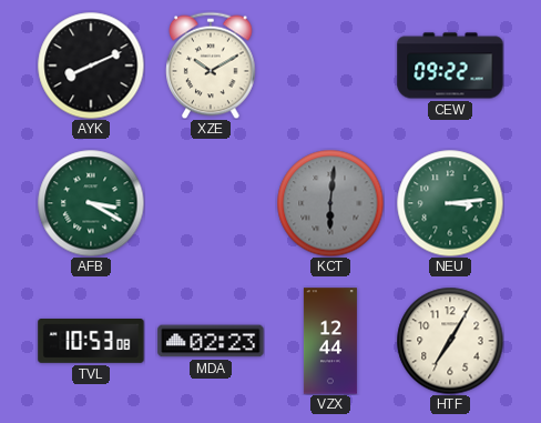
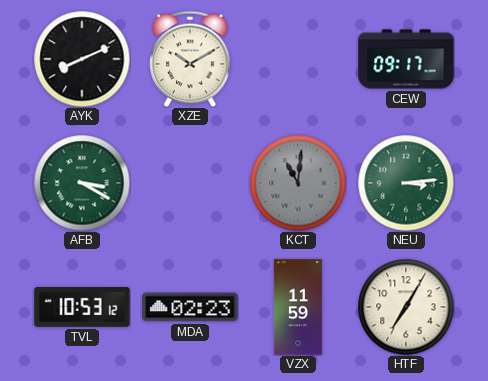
CEW: 09:22 -> 09:17 (406, 59)
KCT: 6:01 -> 11:01 (298, 183)
TVL: 10:53:08 -> 10:53:12 (82, 307)
VZX: 12:44 -> 11:59 (298, 307)
